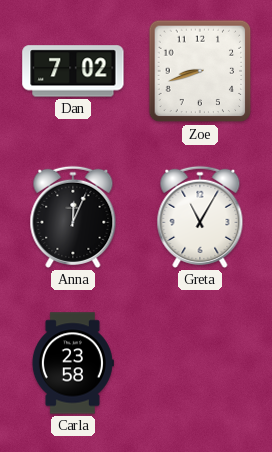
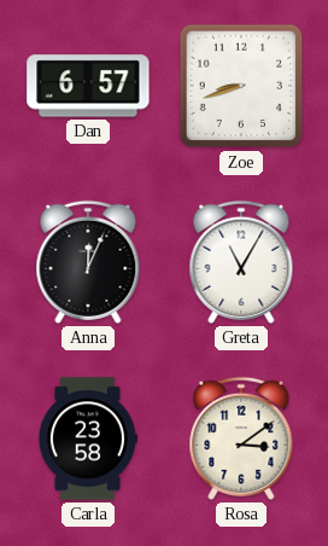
Dan: 7:02 -> 6:57 (88, 86)
Rosa: none -> 3:09 (241, 438)
